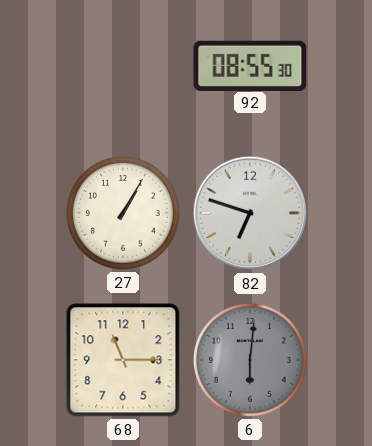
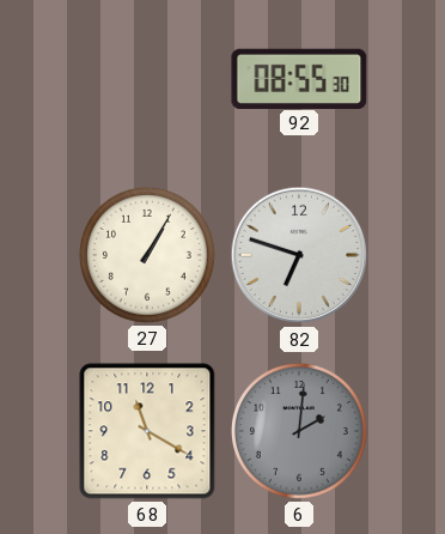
68: 11:15 -> 11:20 (147, 431)
6: 6:01 -> 2:01 (299, 431)
